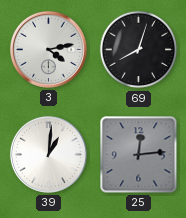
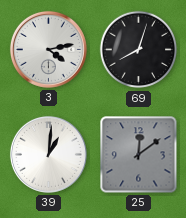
25: 12:14 -> 12:09 (139, 155)
